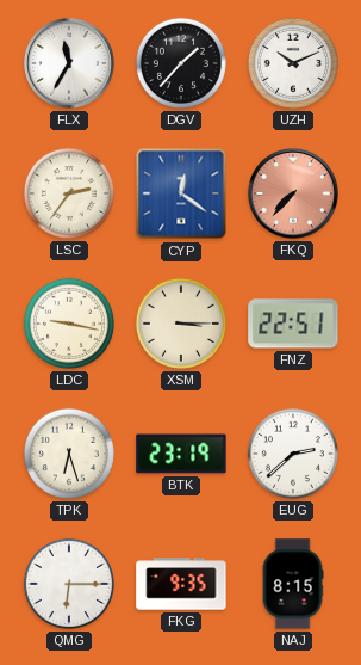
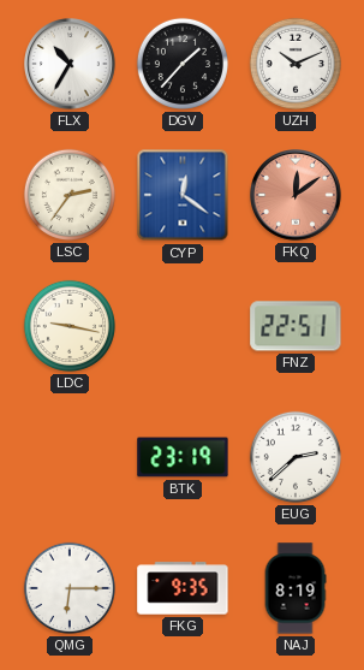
FLX: 11:35 -> 10:35 (71, 65)
FKQ: 7:37 -> 12:09 (297, 196)
XSM: 3:15 -> none (181, 324)
TPK: 6:27 -> none (69, 454)
NAJ: 8:15 -> 8:19 (296, 588)
